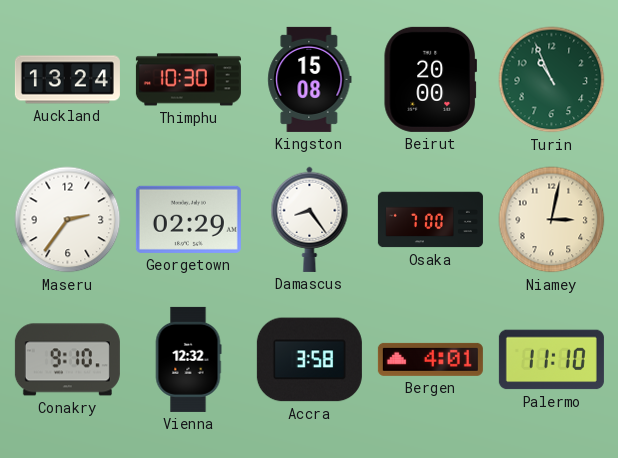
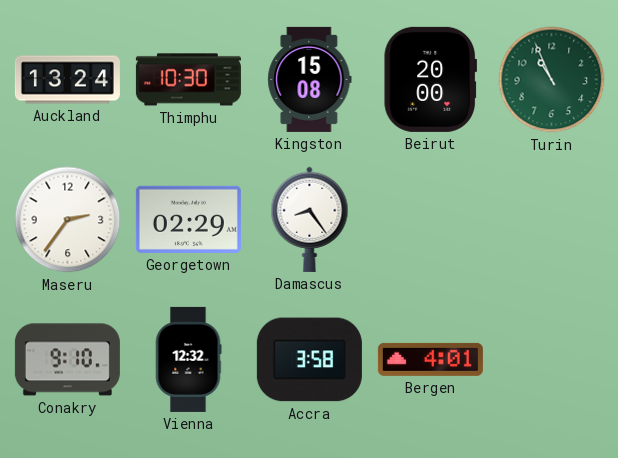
Osaka: 7:00 -> none (430, 220)
Niamey: 3:02 -> none (552, 220)
Palermo: 11:10 -> none (551, 360)
